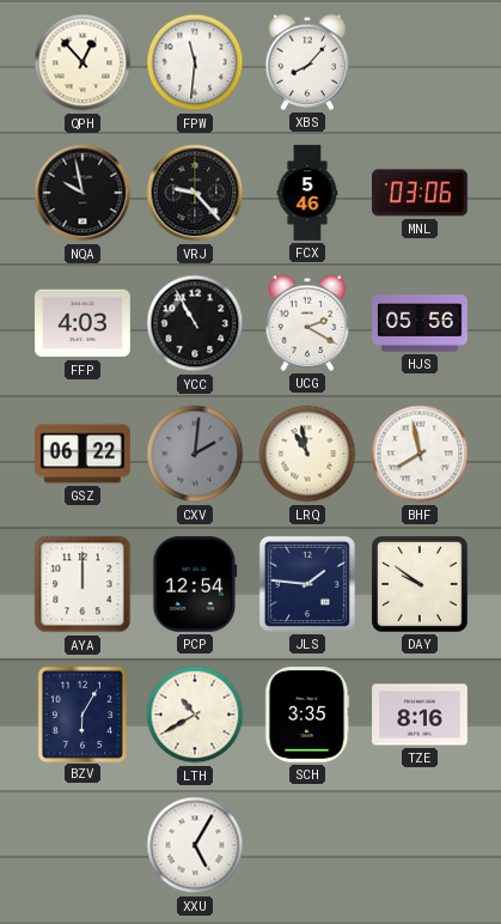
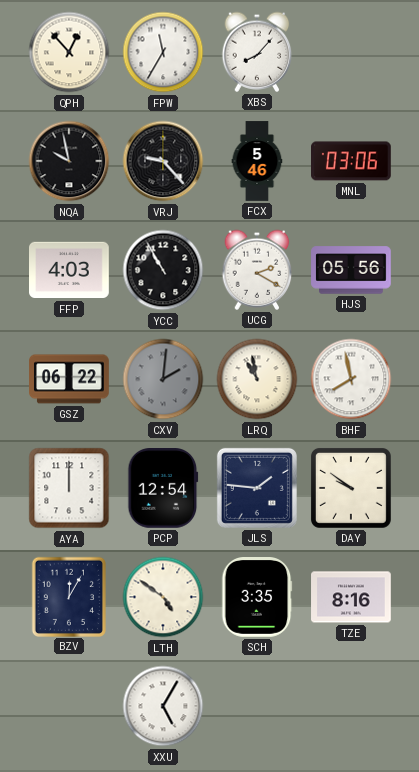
FPW: 11:31 -> 11:35 (163, 52)
BZV: 6:05 -> 12:05 (69, 596)
LTH: 10:40 -> 4:51 (163, 597)
